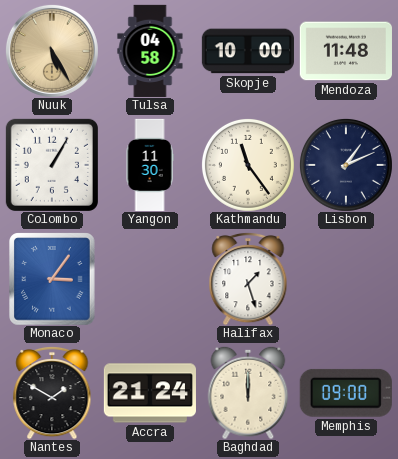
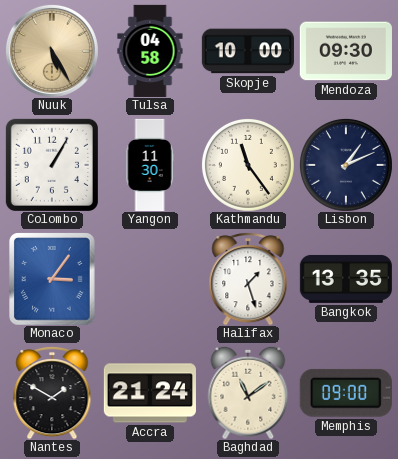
Mendoza: 11:48 -> 09:30 (346, 51)
Bangkok: none -> 13:35 (346, 279)
Baghdad: 12:00 -> 11:09 (248, 393)
